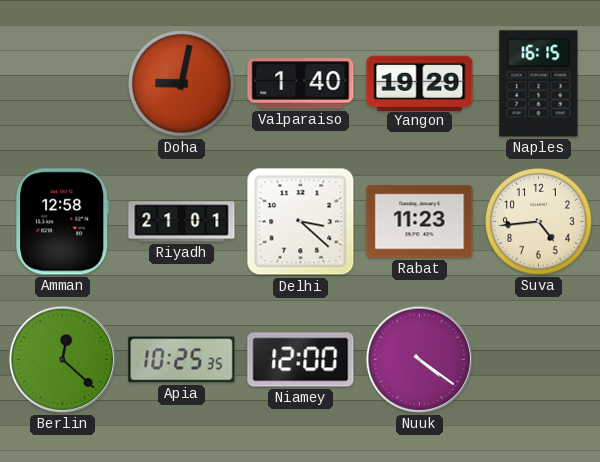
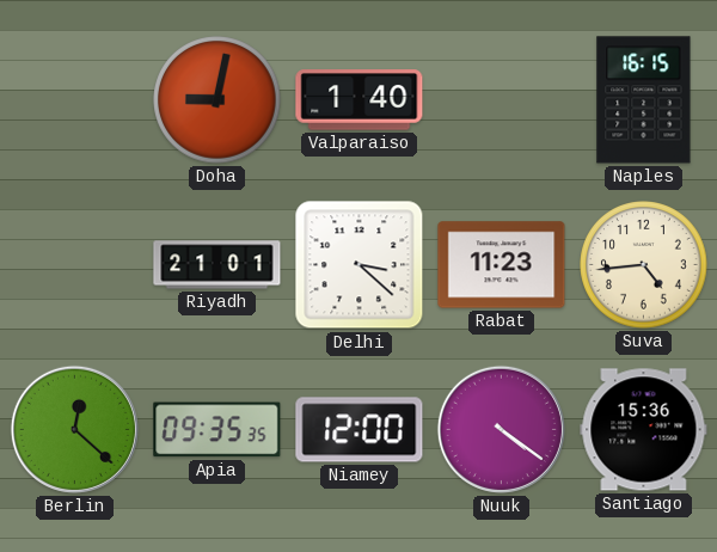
Yangon: 19:29 -> none (420, 83)
Amman: 12:58 -> none (63, 222)
Apia: 10:25 -> 09:35 (217, 430)
Santiago: none -> 15:36 (644, 430)
